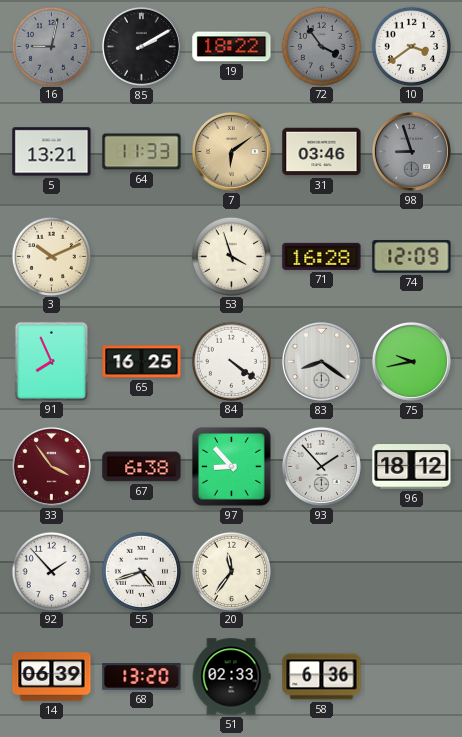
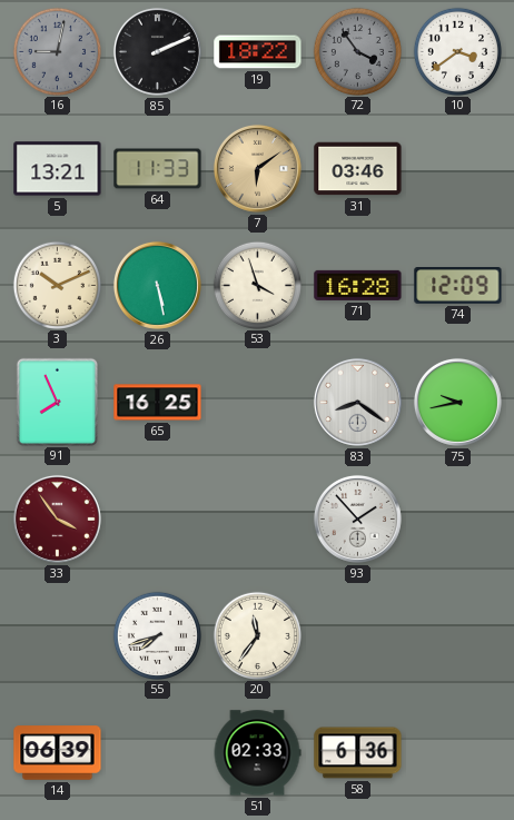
85: 2:10 -> 2:11 (157, 51)
98: 8:57 -> none (411, 151)
26: none -> 5:28 (157, 285)
84: 4:21 -> none (231, 361)
67: 6:38 -> none (142, 467)
97: 8:53 -> none (231, 466)
96: 18:12 -> none (412, 467)
92: 1:53 -> none (51, 571)
55: 4:42 -> 7:42 (157, 635)
68: 13:20 -> none (142, 677)
